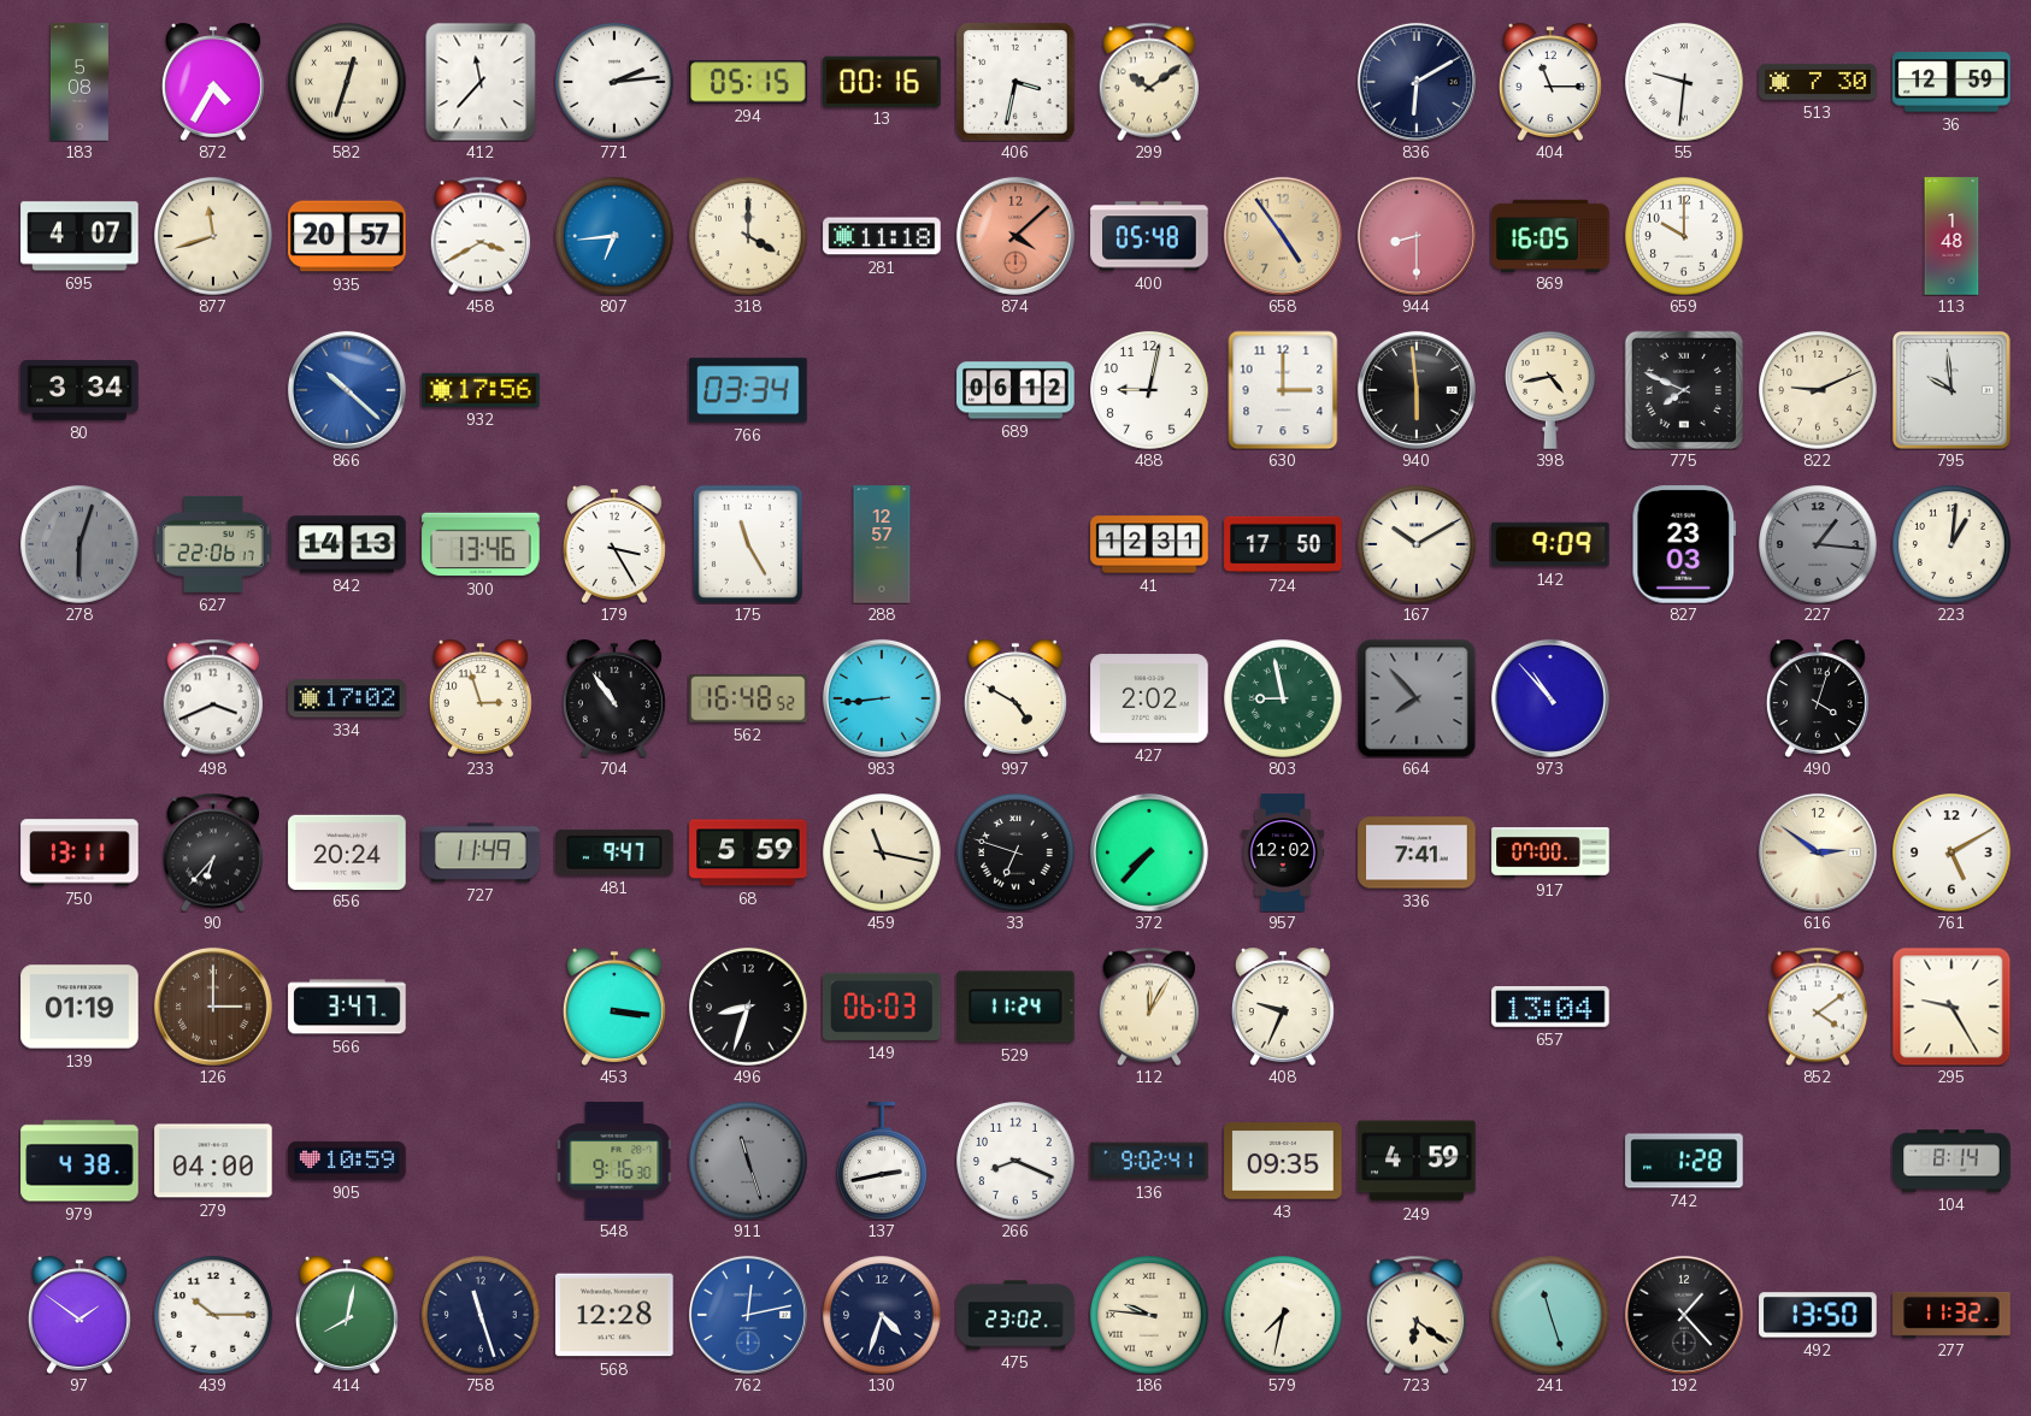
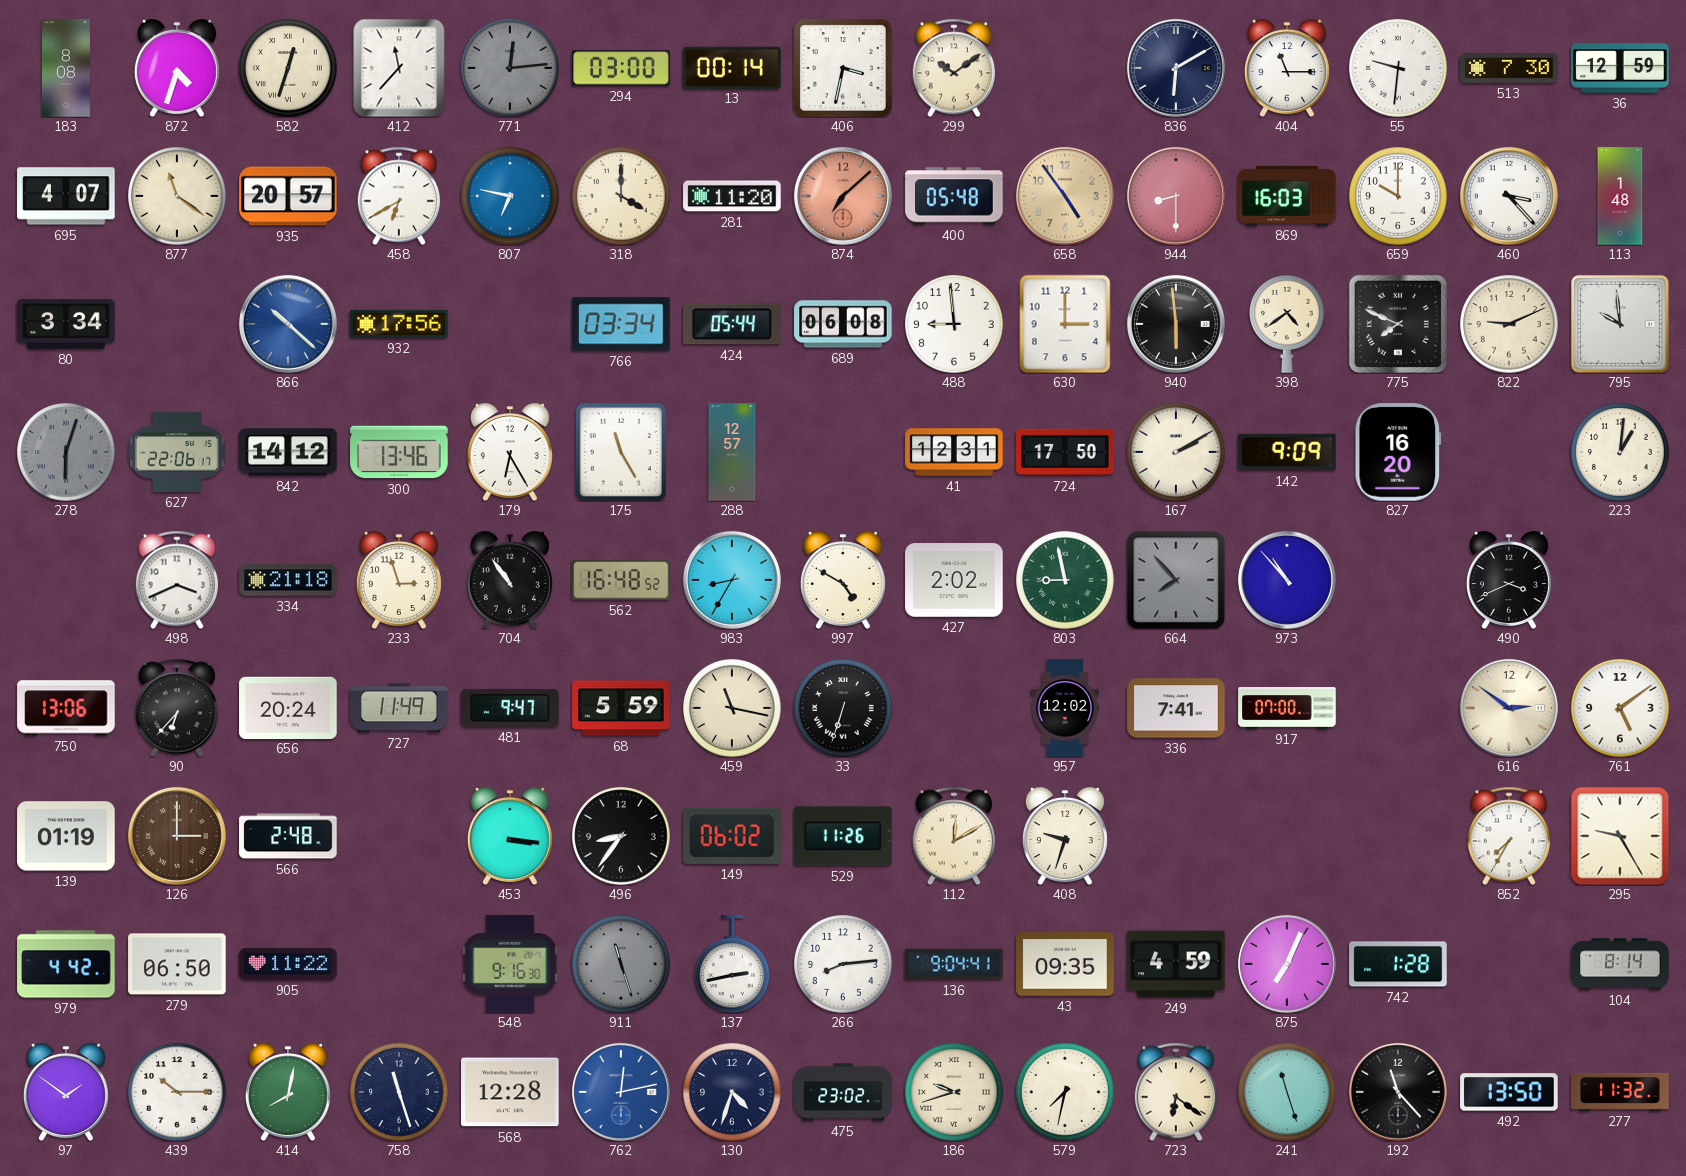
183: 5:08 -> 8:08 (66, 68)
872: 4:35 -> 4:33 (177, 68)
771: 2:14 -> 12:14 (510, 68)
771 dial: white -> grey (510, 68)
294: 05:15 -> 03:00 (621, 68)
13: 00:16 -> 00:14 (732, 67)
877: 11:42 -> 11:21 (177, 196)
458: 3:40 -> 6:40 (398, 196)
807: 6:44 -> 6:47 (510, 196)
281: 11:18 -> 11:20 (732, 196)
874: 4:08 -> 7:08 (843, 196)
869: 16:05 -> 16:03 (1287, 195)
460: none -> 3:23 (1509, 196)
424: none -> 05:44 (733, 324)
689: 06:12 -> 06:08 (843, 324)
488: 9:02 -> 8:59 (954, 324)
398: 4:43 -> 4:39 (1288, 324)
842: 14:13 -> 14:12 (288, 452)
179: 3:25 -> 6:25 (510, 452)
167: 10:10 -> 2:10 (1176, 452)
827: 23:03 -> 16:20 (1398, 452)
227: 1:16 -> none (1818, 544)
334: 17:02 -> 21:18 (288, 580)
983: 8:44 -> 8:35 (732, 580)
490: 4:03 -> 3:41 (1509, 580)
750: 13:11 -> 13:06 (66, 708)
33: 6:48 -> 6:33 (843, 708)
372: 7:37 -> none (1149, 852)
761: 5:10 -> 5:09 (1620, 708)
566: 3:47 -> 2:48 (288, 836)
496: 8:33 -> 8:36 (621, 836)
149: 06:03 -> 06:02 (733, 836)
529: 11:24 -> 11:26 (843, 836)
112: 12:05 -> 12:10 (953, 836)
408: 9:34 -> 9:33 (1065, 836)
657: 13:04 -> none (1550, 1008)
852: 4:09 -> 7:35 (1508, 836)
979: 4:38 -> 4:42 (66, 964)
279: 04:00 -> 06:50 (177, 964)
905: 10:59 -> 11:22 (288, 964)
266: 8:19 -> 8:14 (843, 964)
136: 9:02 -> 9:04 (954, 964)
875: none -> 7:04 (1287, 964)
186: 9:46 -> 9:42 (954, 1092)
192: 1:23 -> 11:23 (1398, 1092)
